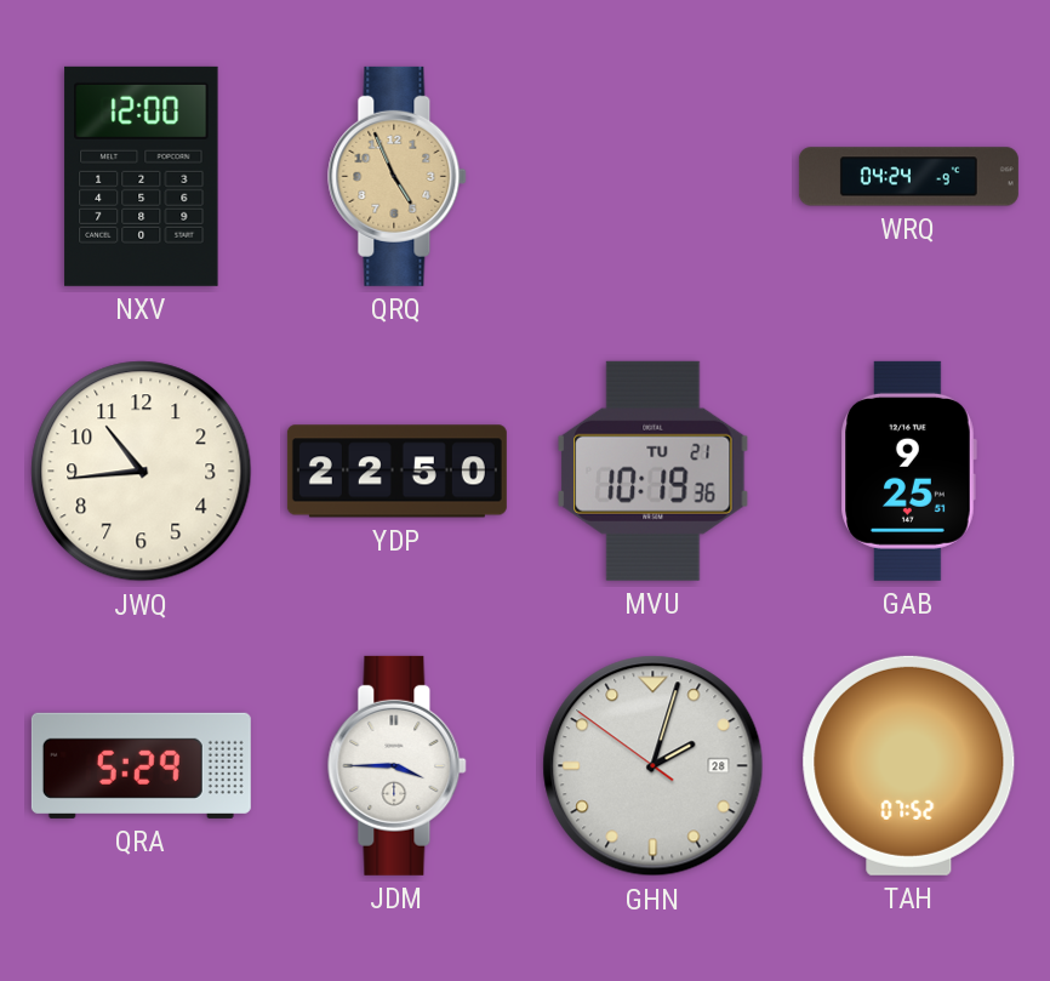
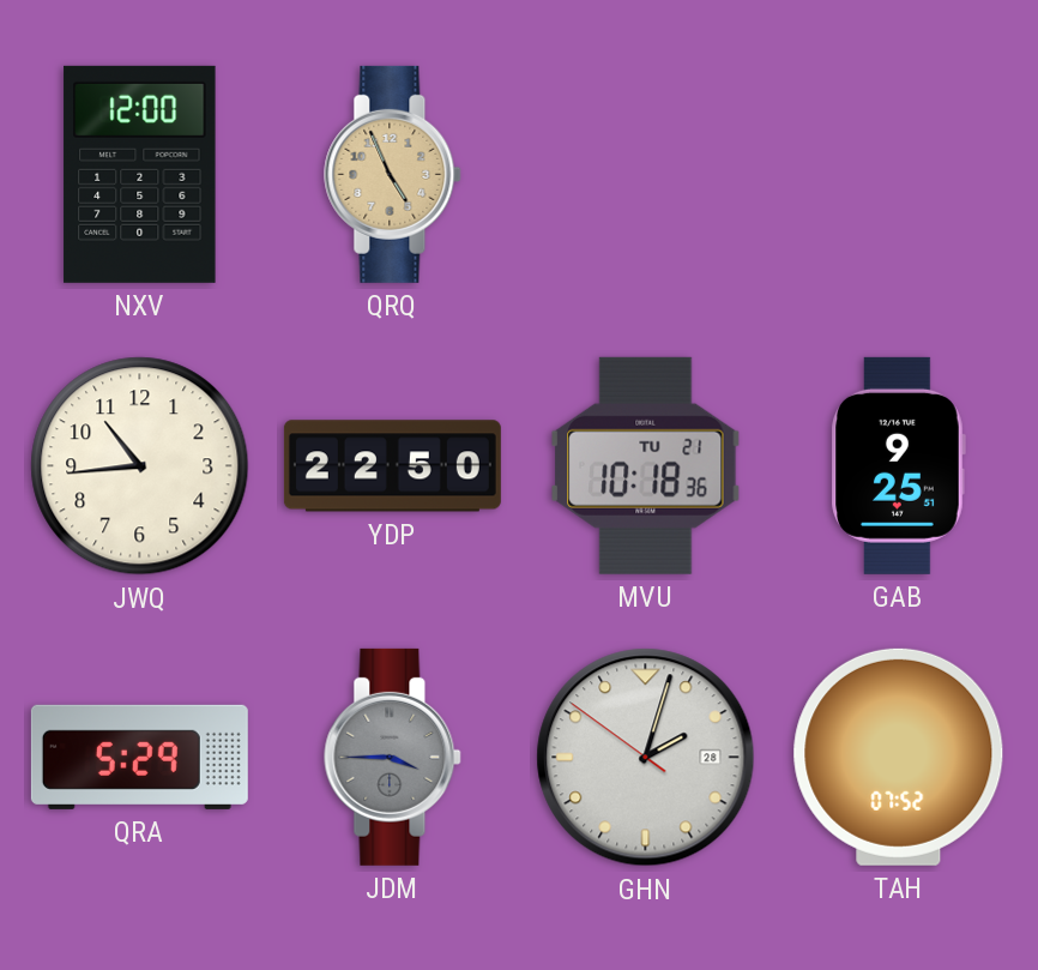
WRQ: 04:24 -> none (908, 177)
MVU: 10:19 -> 10:18 (646, 465)
JDM dial: white -> grey (393, 757)
